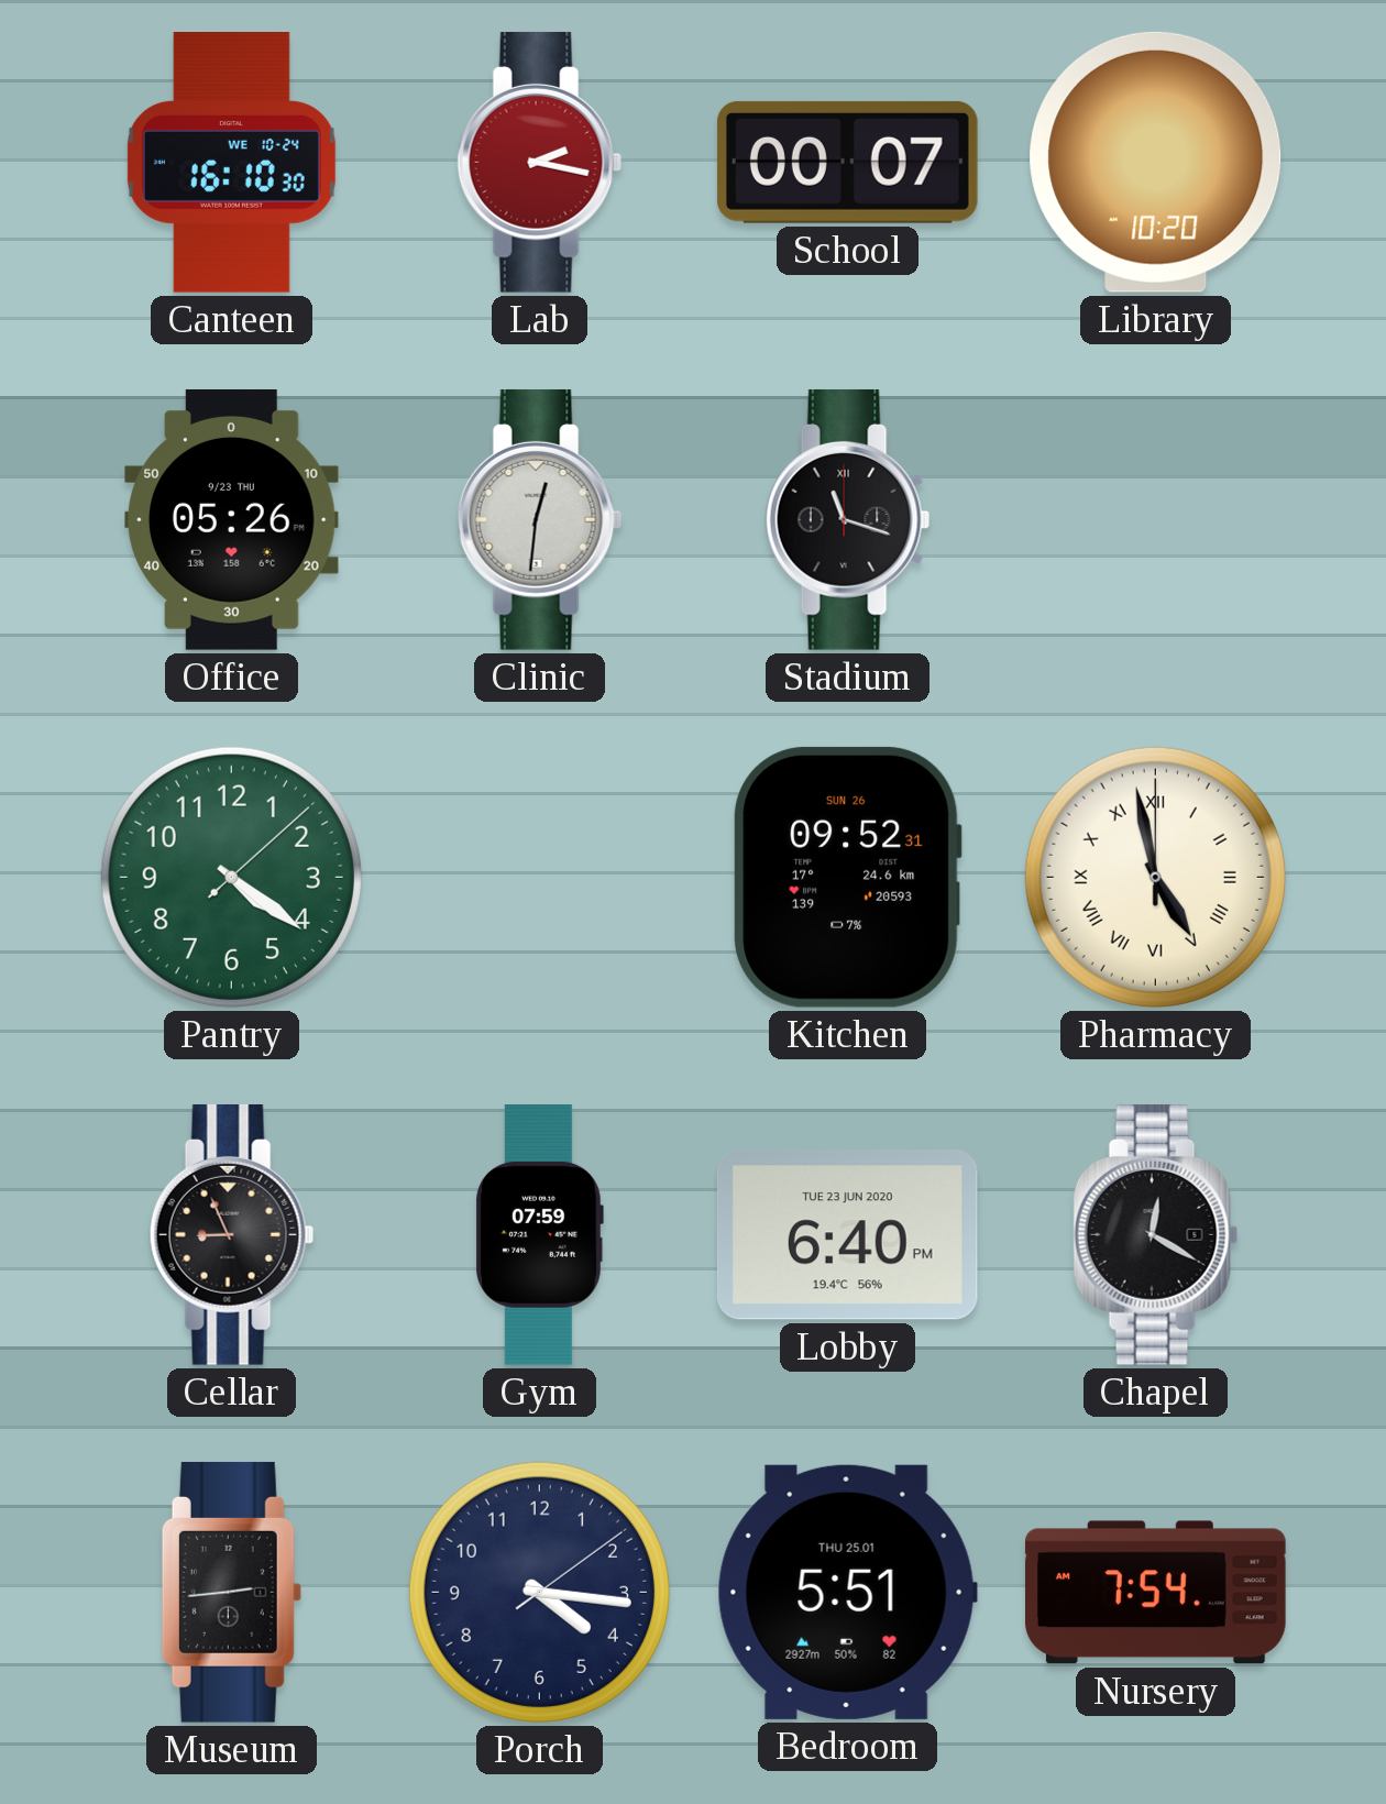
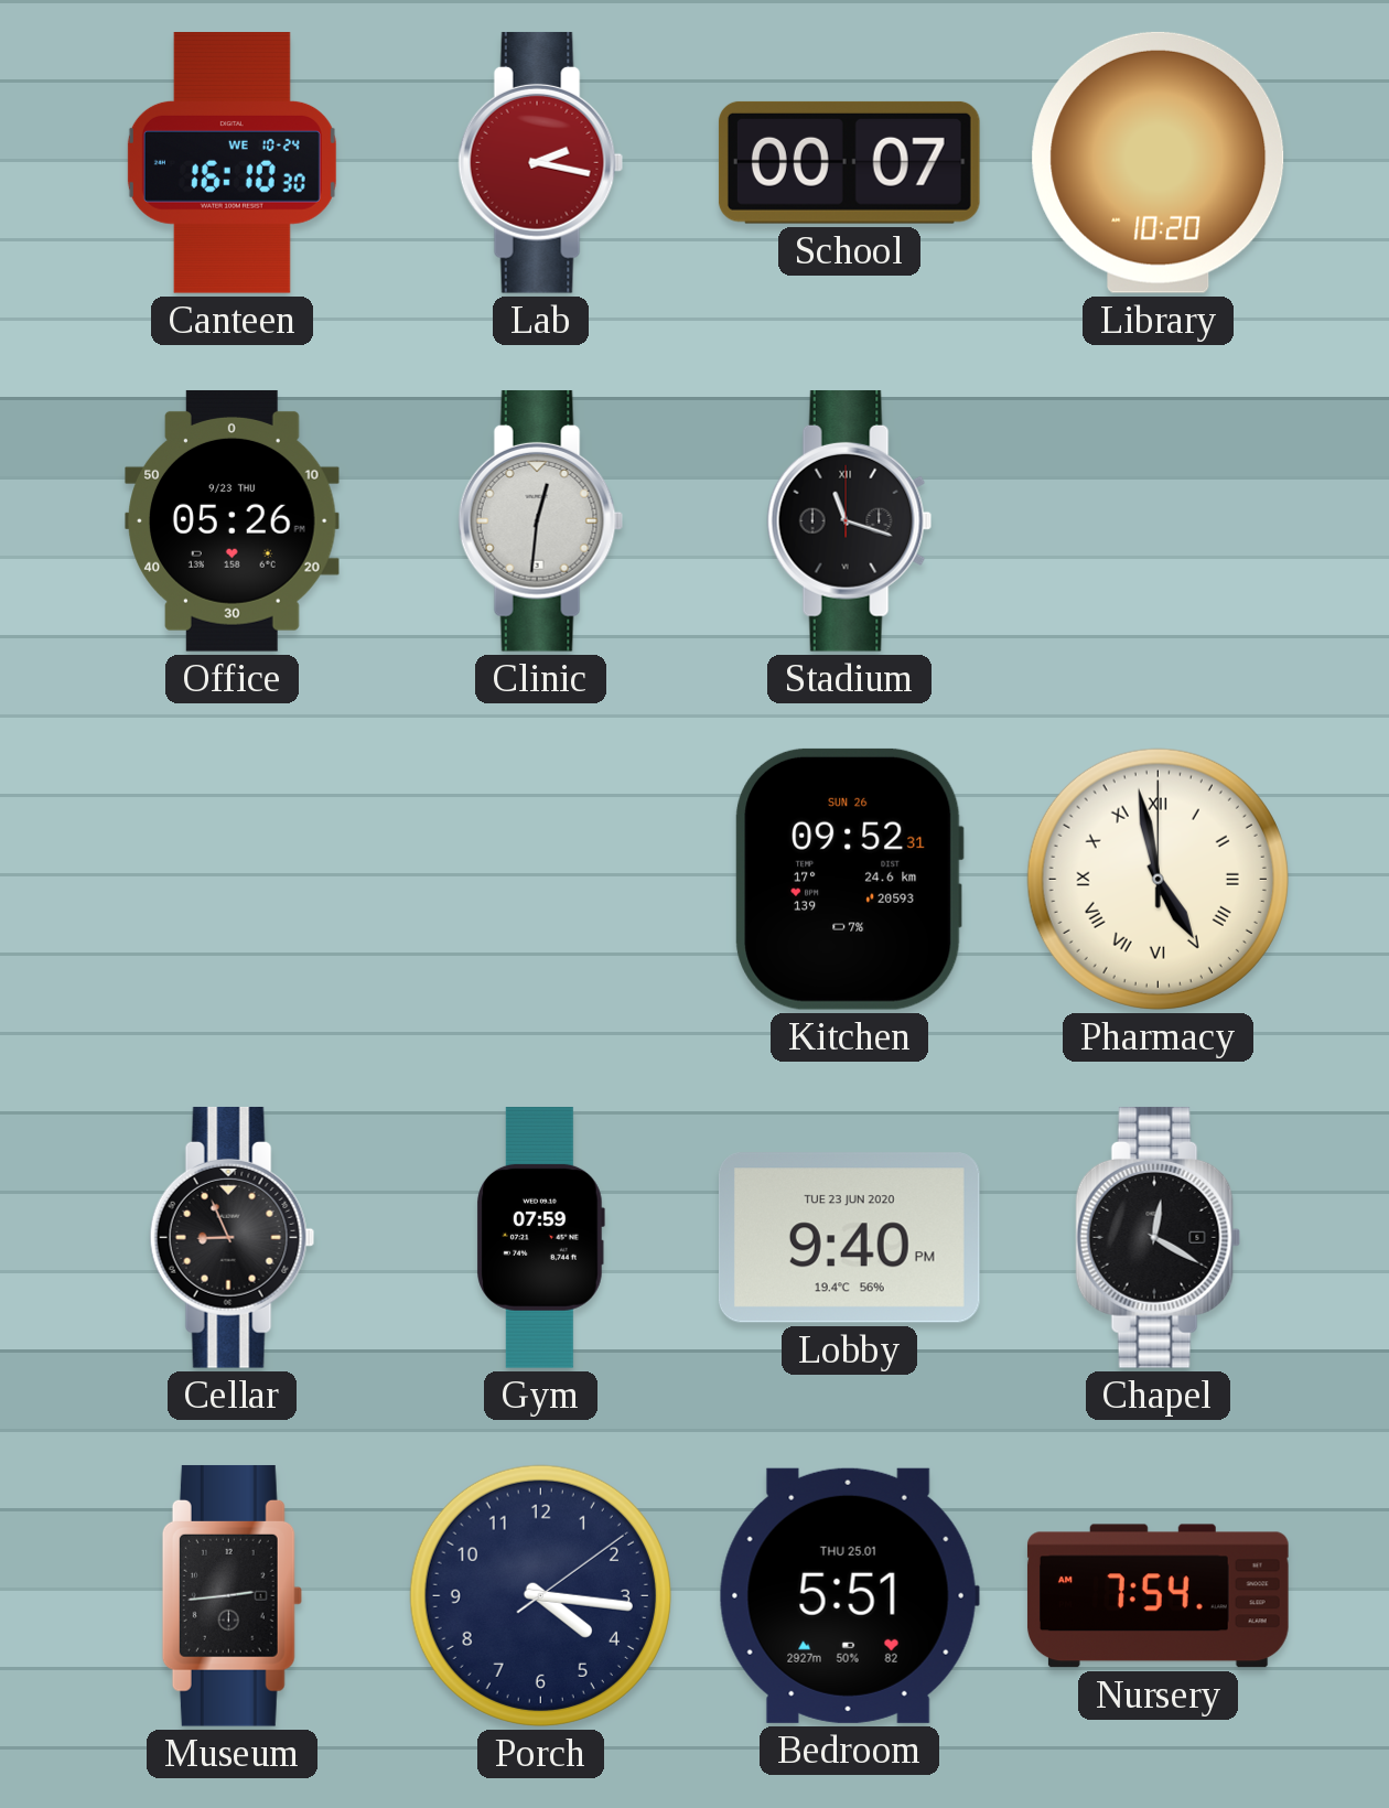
Pantry: 4:21 -> none (231, 877)
Lobby: 6:40 -> 9:40 (849, 1238)
